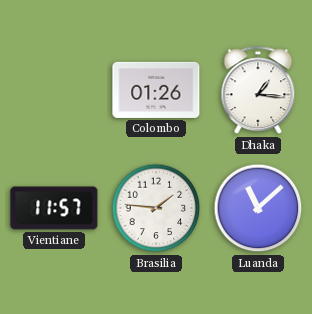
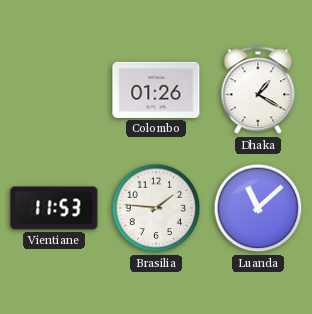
Dhaka: 1:16 -> 1:20 (258, 91)
Vientiane: 11:57 -> 11:53 (54, 208)
